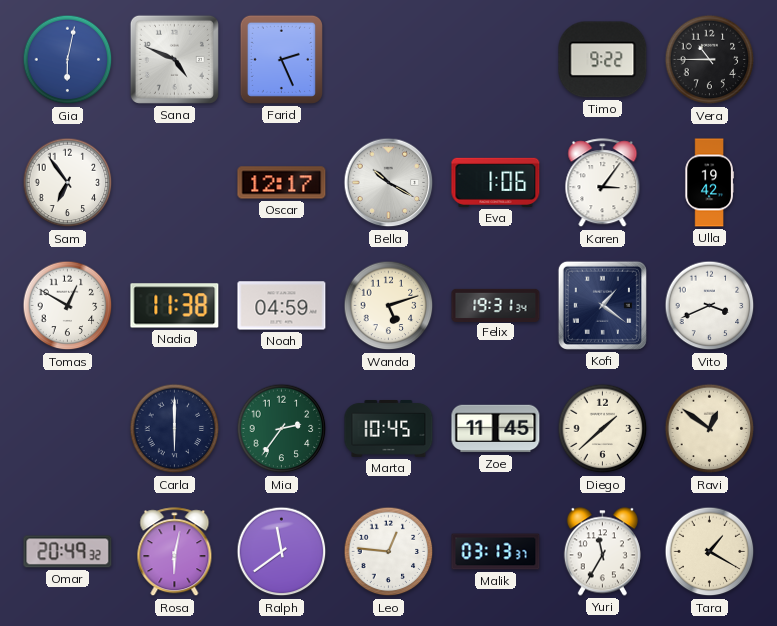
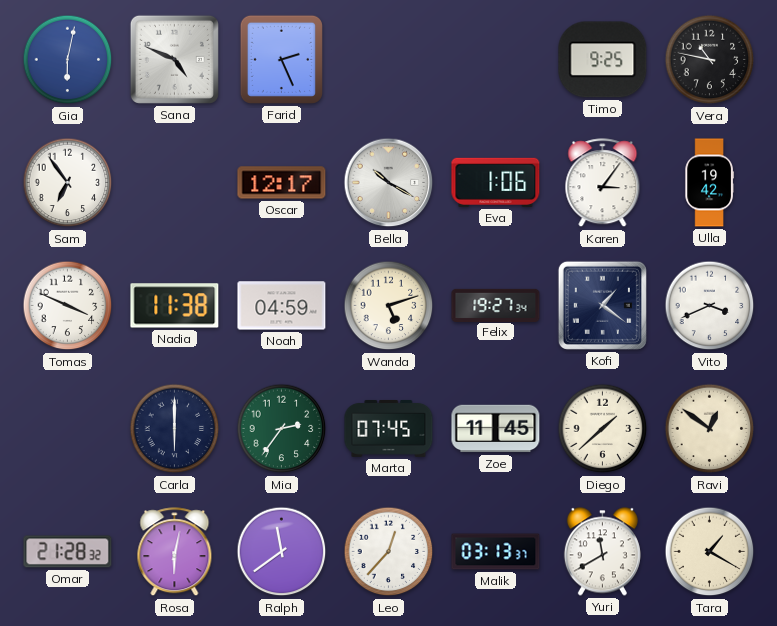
Timo: 9:22 -> 9:25 (603, 60)
Vera: 10:45 -> 10:47 (710, 60)
Tomas: 12:50 -> 3:49 (68, 306)
Felix: 19:31 -> 19:27 (496, 305)
Marta: 10:45 -> 07:45 (389, 428)
Omar: 20:49 -> 21:28 (68, 552)
Leo: 12:46 -> 12:37 (389, 552)
Yuri: 11:35 -> 11:40 (602, 552)
